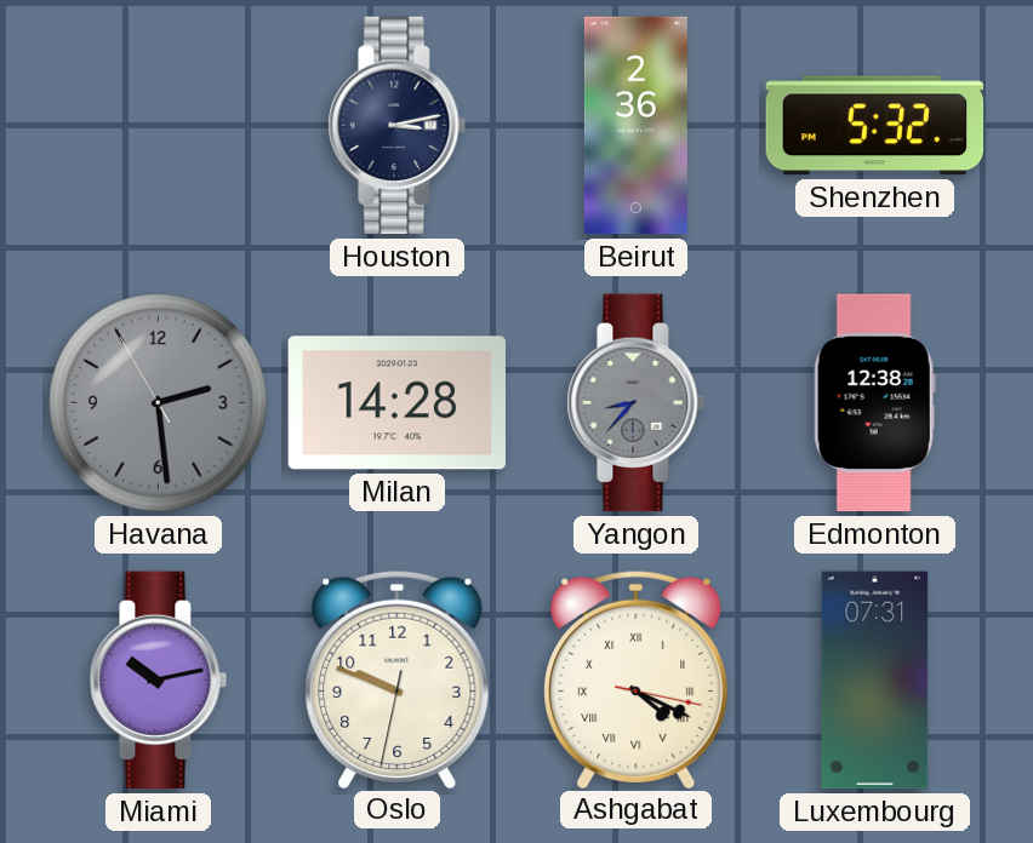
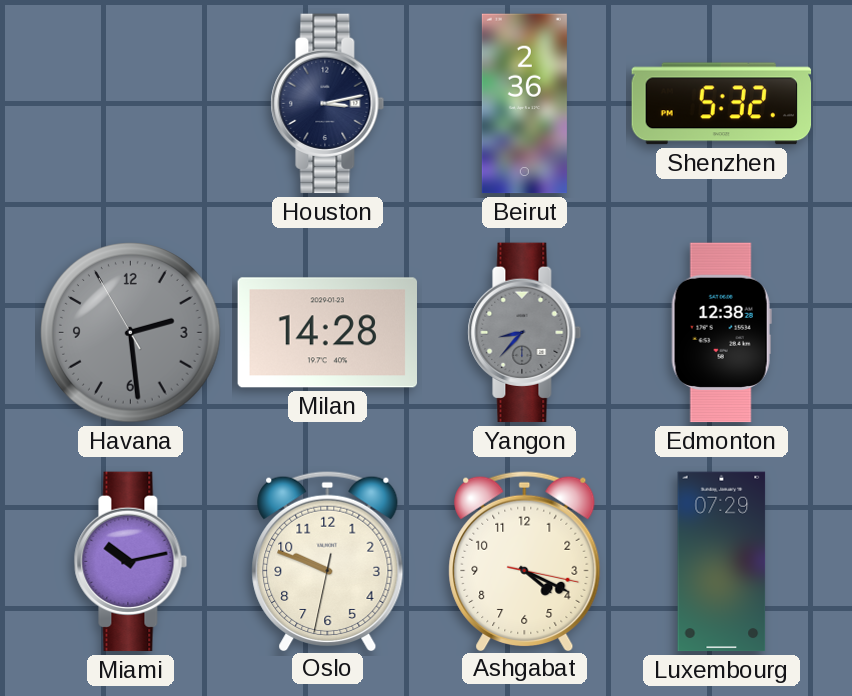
Ashgabat numerals: Roman -> Arabic (525, 560)
Luxembourg: 07:31 -> 07:29 (722, 562)
